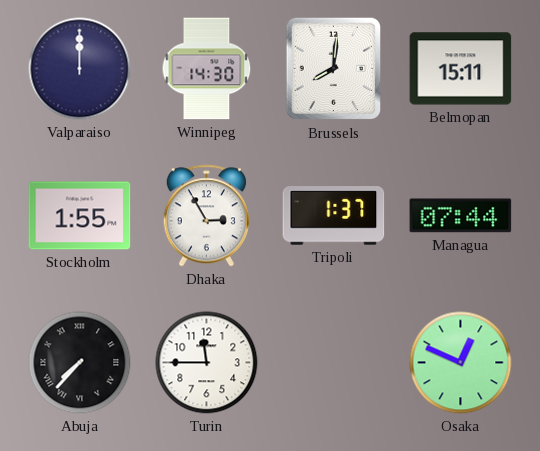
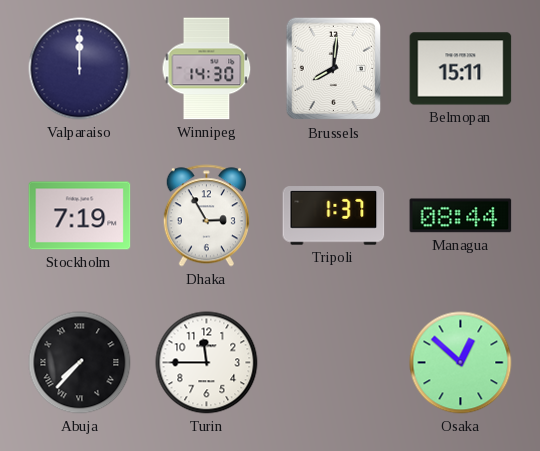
Stockholm: 1:55 -> 7:19 (80, 216)
Managua: 07:44 -> 08:44 (461, 216)
Osaka: 12:49 -> 12:52 (461, 363)
